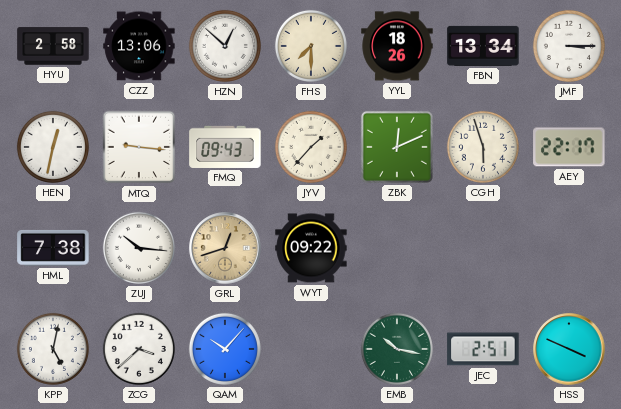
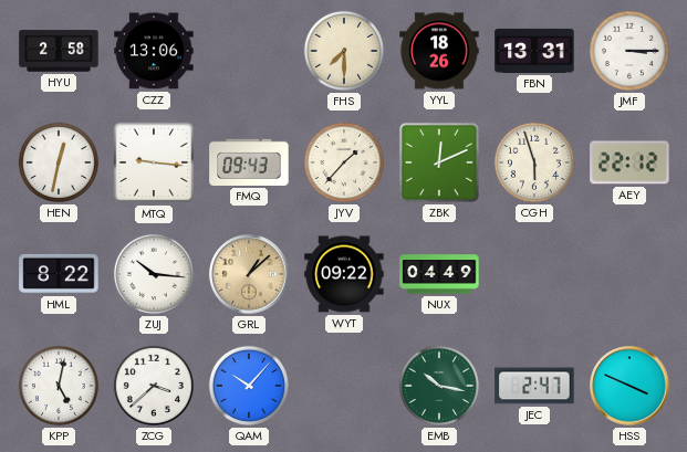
HZN: 12:52 -> none (225, 46)
FBN: 13:34 -> 13:31 (534, 51)
AEY: 22:17 -> 22:12 (629, 162)
HML: 7:38 -> 8:22 (59, 274)
GRL: 12:42 -> 1:08 (249, 274)
NUX: none -> 04:49 (439, 274)
JEC: 2:51 -> 2:47 (534, 386)
